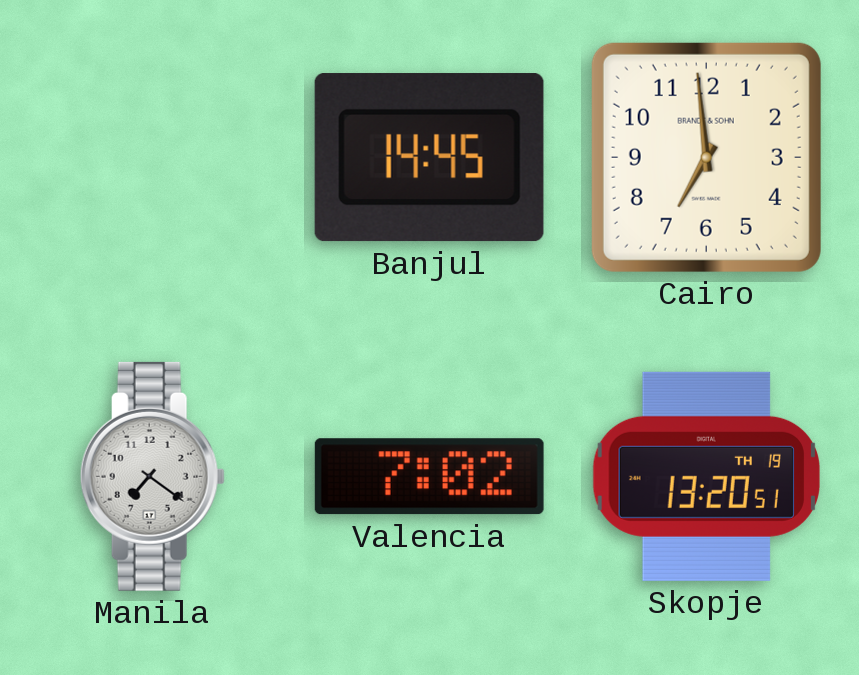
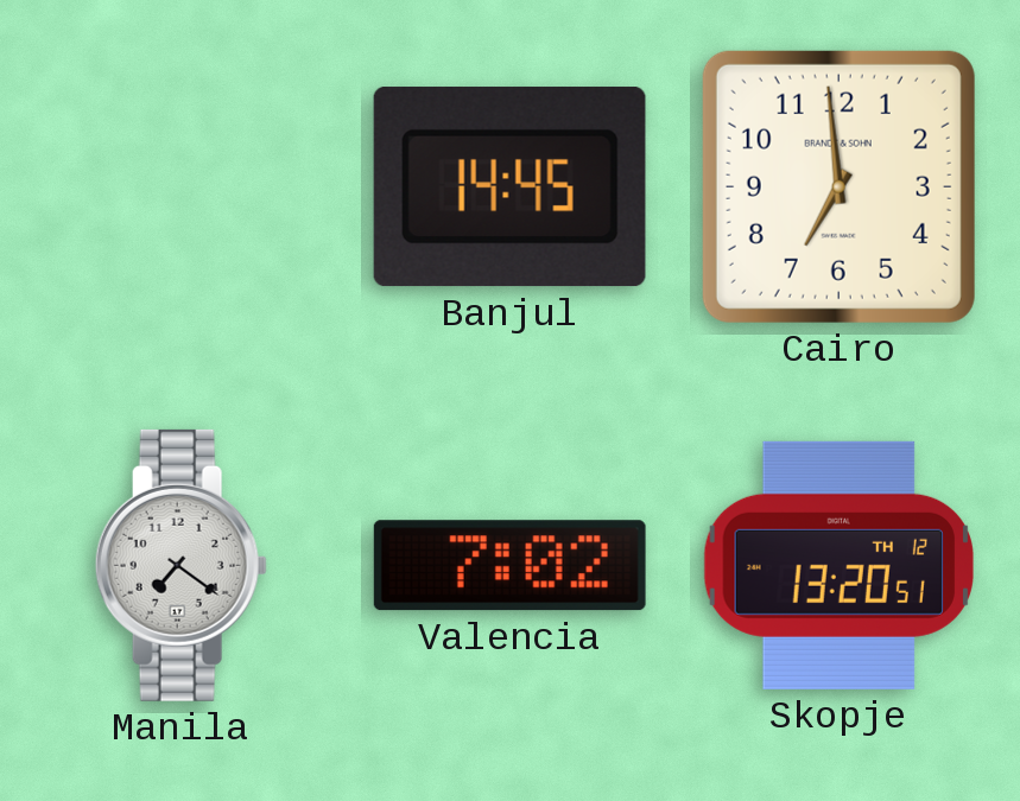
Skopje date: TH 19 -> TH 12 (838, 565)
